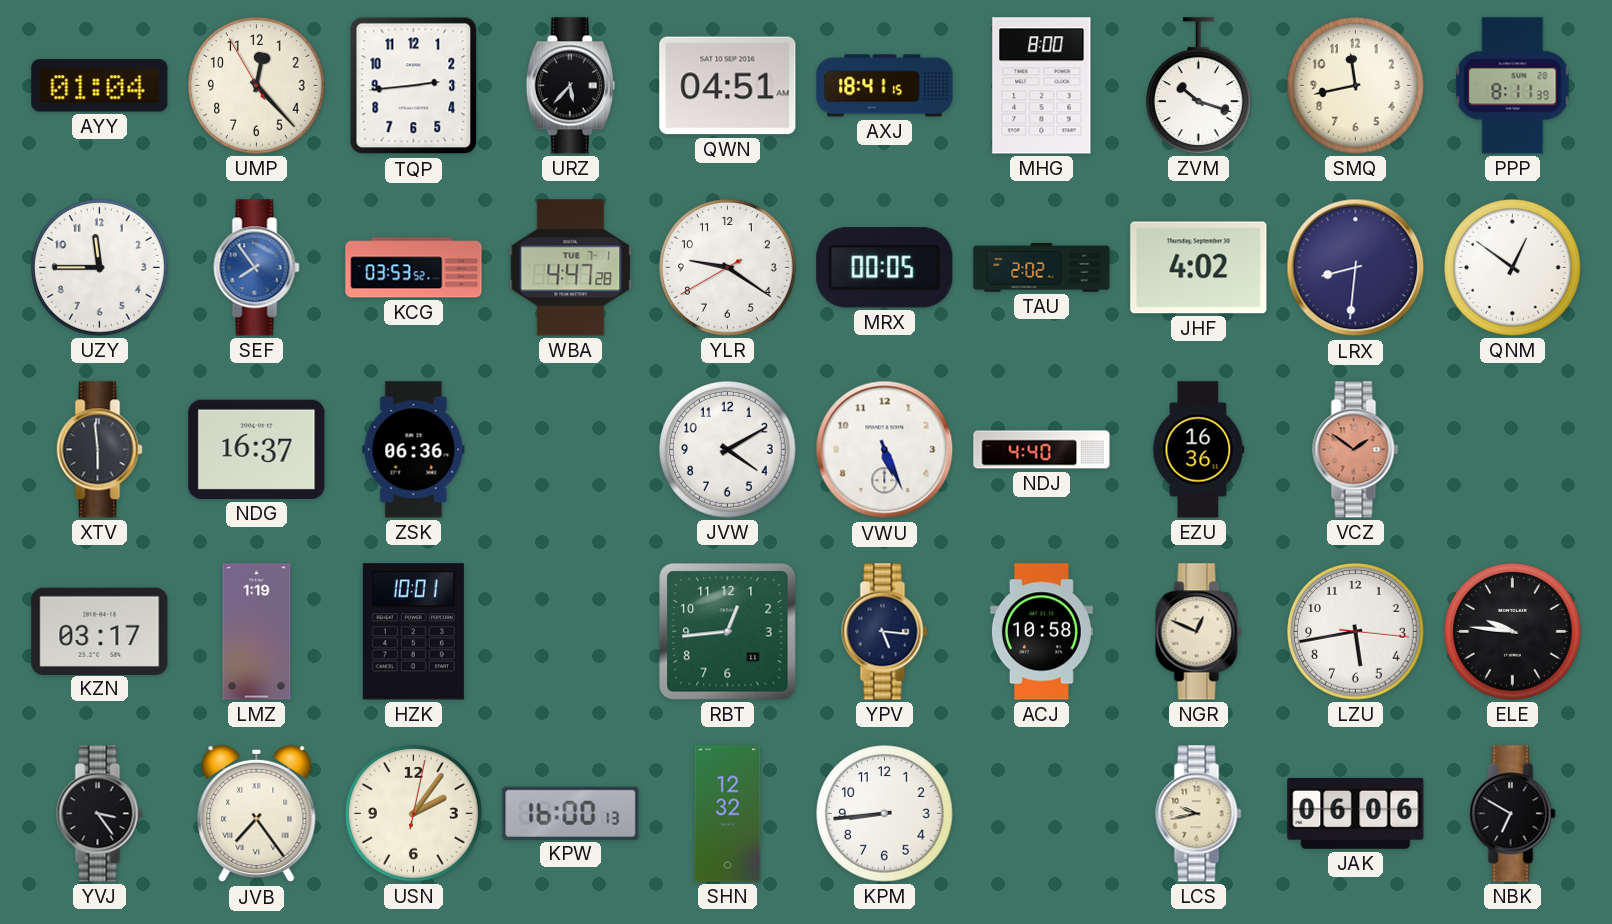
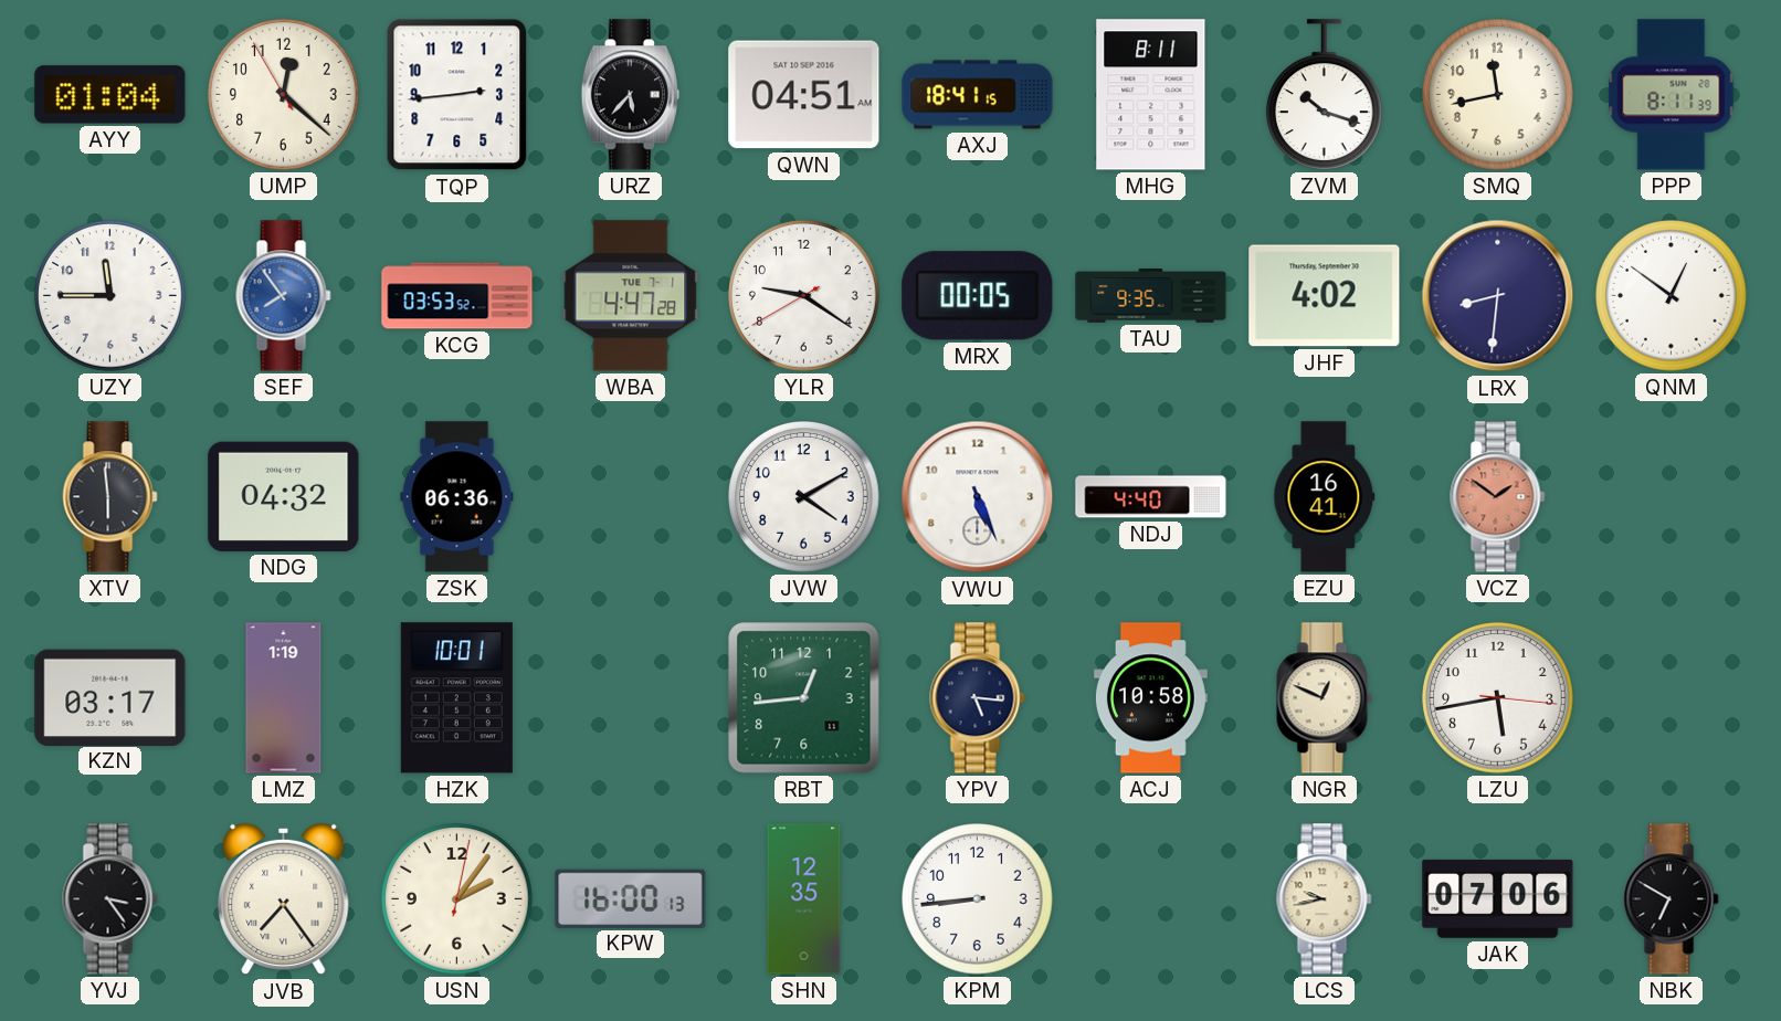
UMP: 12:22 -> 12:21 (284, 95)
MHG: 8:00 -> 8:11 (1151, 95)
TAU: 2:02 -> 9:35 (1151, 296)
NDG: 16:37 -> 04:32 (284, 496)
EZU: 16:36 -> 16:41 (1325, 497)
ELE: 9:46 -> none (1513, 632)
SHN: 12:32 -> 12:35 (804, 899)
JAK: 06:06 -> 07:06 (1498, 898)
